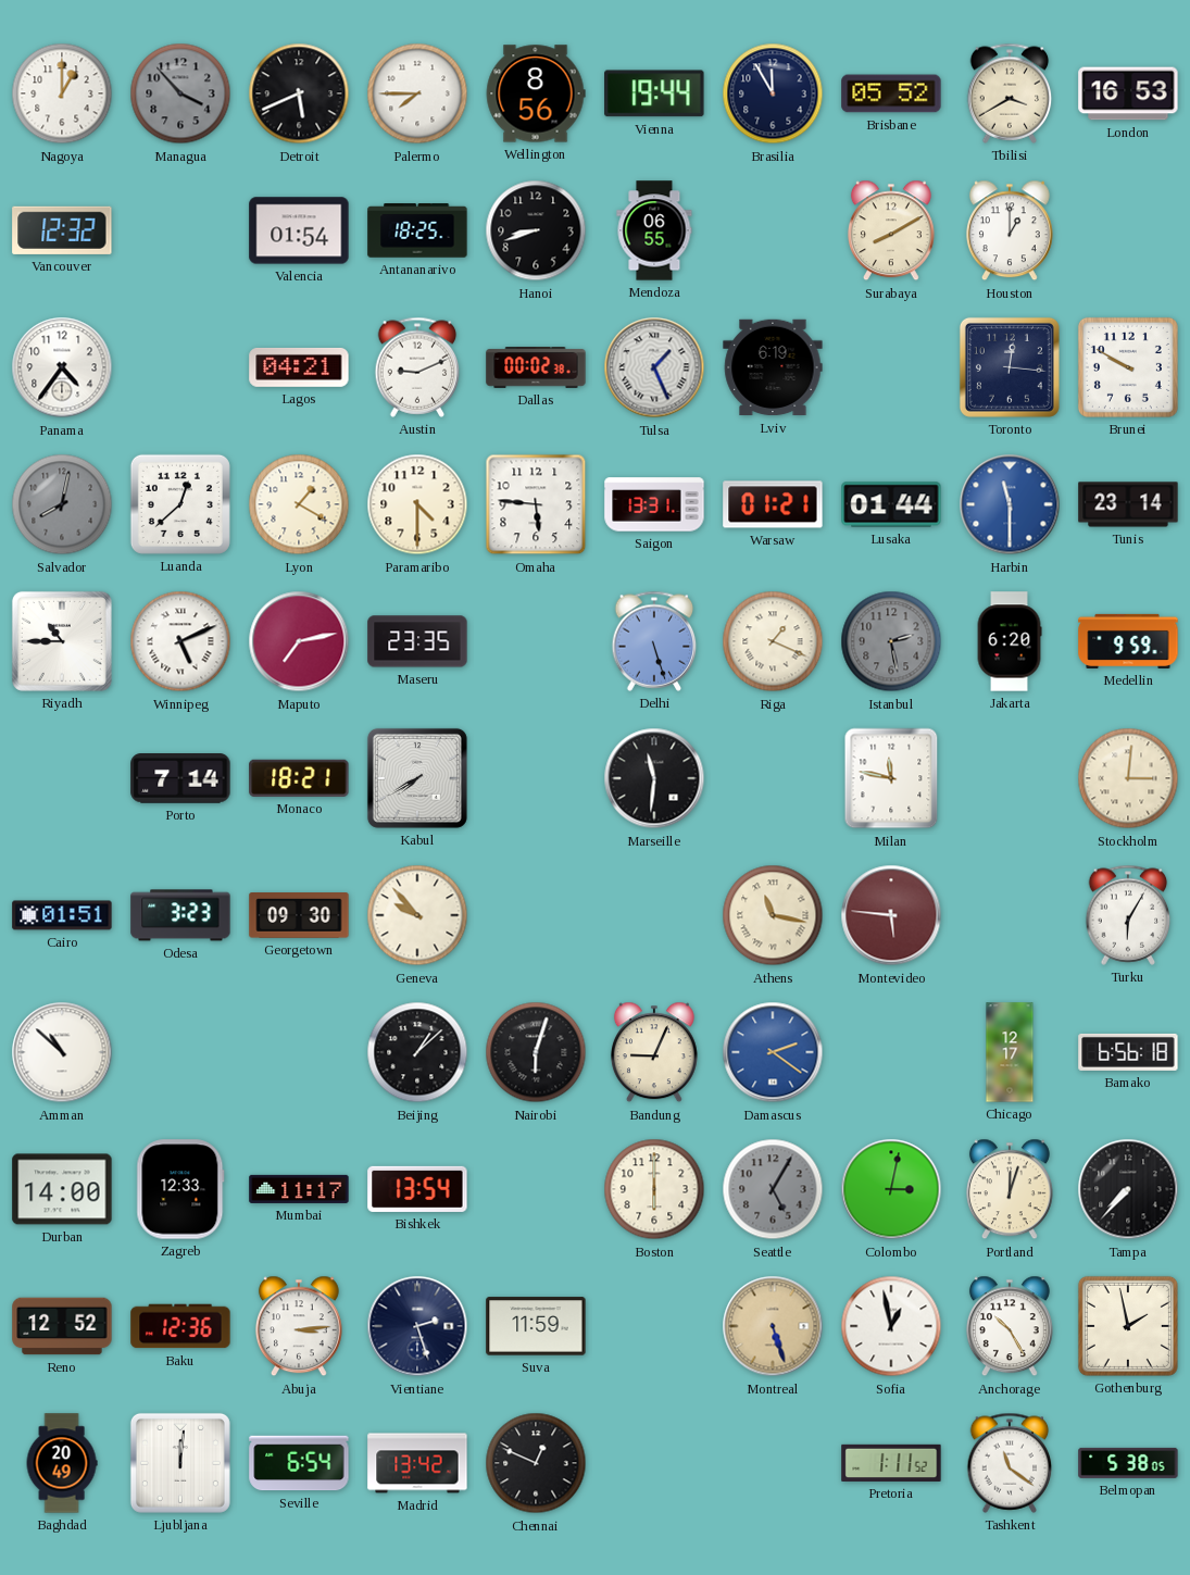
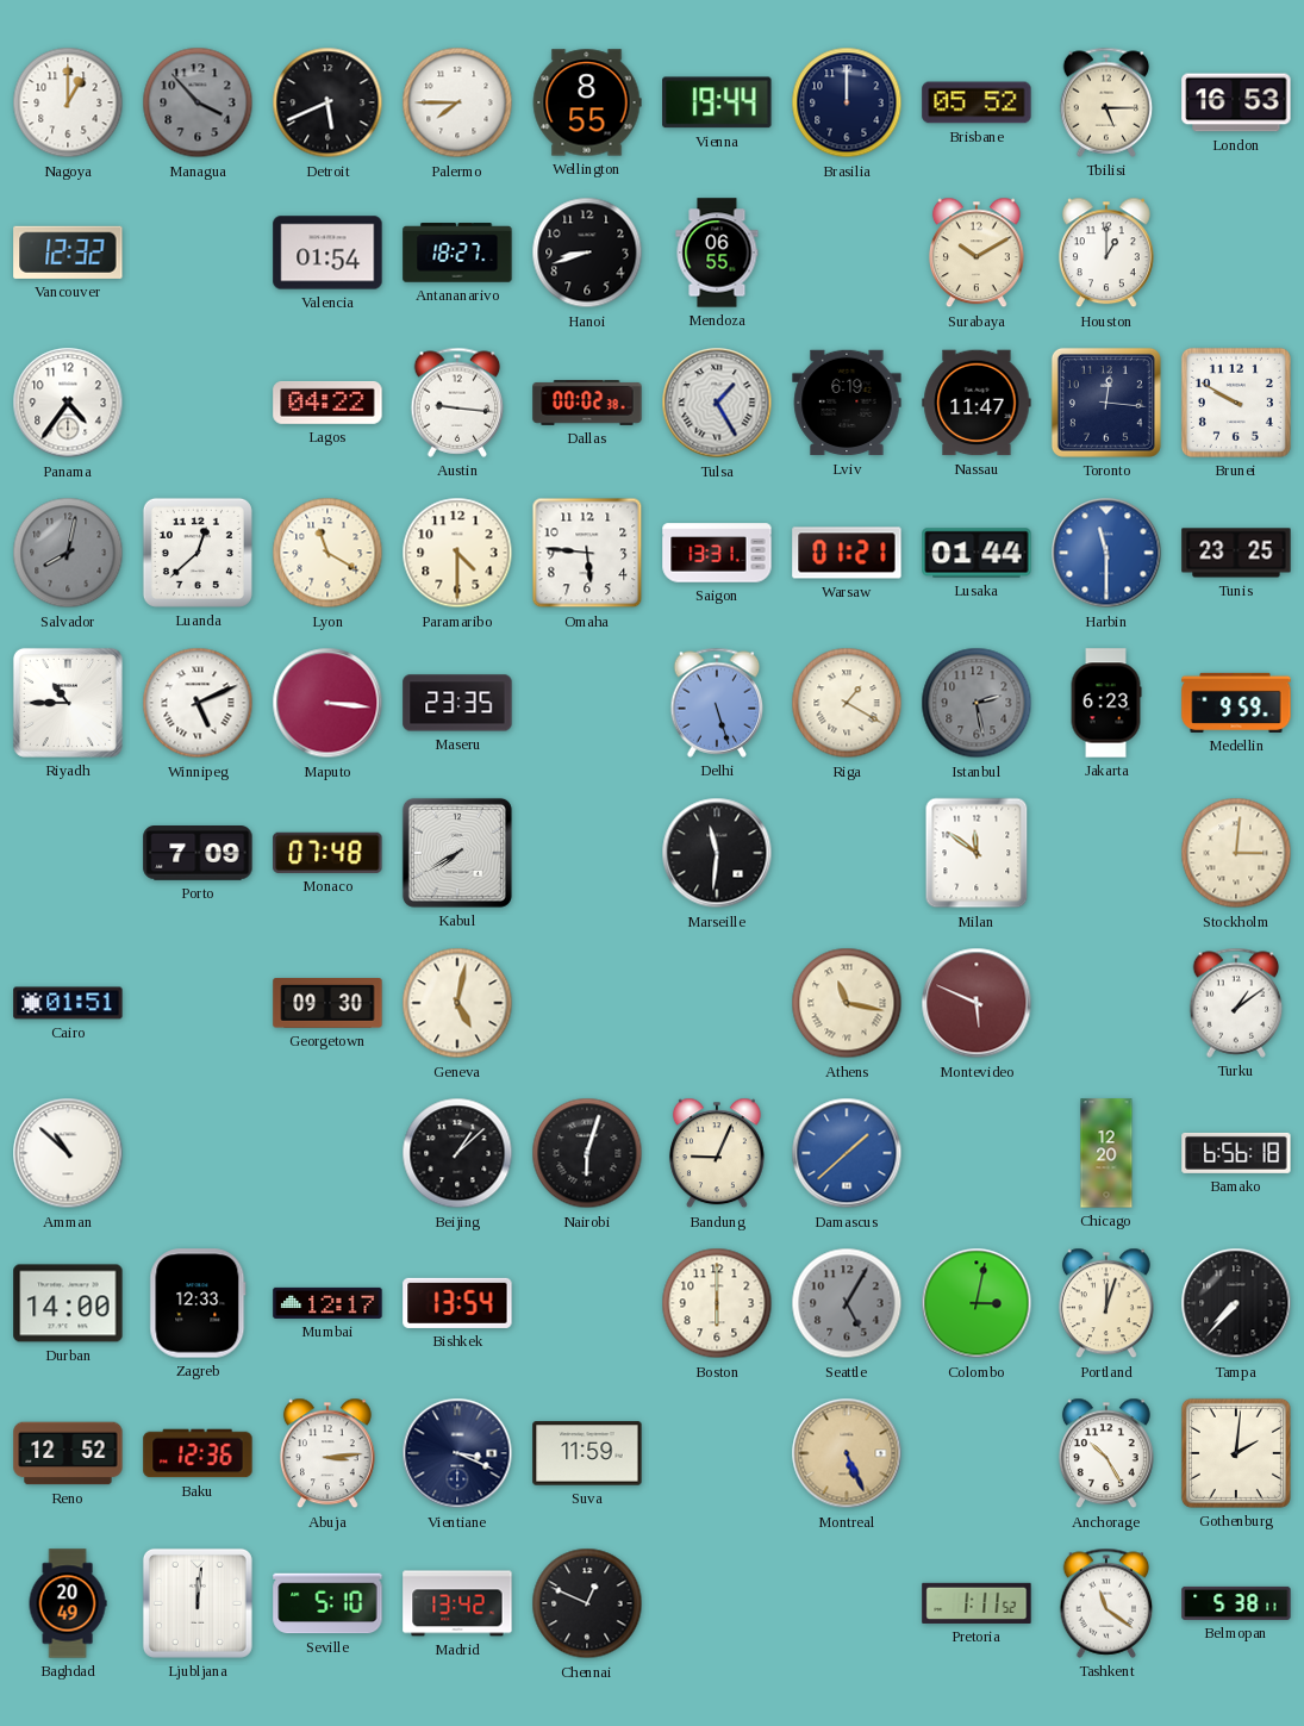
Wellington: 8:56 -> 8:55 (587, 102)
Brasilia: 11:55 -> 12:00 (847, 102)
Tbilisi: 3:40 -> 5:15 (1106, 102)
Antananarivo: 18:25 -> 18:27 (457, 253)
Surabaya: 8:10 -> 10:10 (977, 253)
Lagos: 04:21 -> 04:22 (327, 403)
Austin: 9:11 -> 9:16 (457, 403)
Tulsa: 1:26 -> 1:25 (717, 403)
Nassau: none -> 11:47 (977, 403)
Lyon: 1:20 -> 11:20 (327, 553)
Tunis: 23:14 -> 23:25 (1236, 553)
Maputo: 7:13 -> 3:16 (327, 703)
Riga: 1:19 -> 1:20 (847, 703)
Jakarta: 6:20 -> 6:23 (1106, 703)
Porto: 7:14 -> 7:09 (198, 854)
Monaco: 18:21 -> 07:48 (327, 853)
Milan: 11:47 -> 11:51 (977, 853)
Odesa: 3:23 -> none (180, 915)
Geneva: 9:53 -> 5:02 (457, 1003)
Montevideo: 5:46 -> 5:49 (977, 1003)
Turku: 6:05 -> 1:09 (1236, 1003)
Damascus: 2:21 -> 1:38 (847, 1153)
Chicago: 12:17 -> 12:20 (1106, 1153)
Mumbai: 11:17 -> 12:17 (327, 1303)
Vientiane: 2:27 -> 3:19 (457, 1453)
Montreal: 5:27 -> 5:26 (847, 1453)
Sofia: 12:58 -> none (891, 1326)
Gothenburg: 1:58 -> 2:01 (1236, 1453)
Seville: 6:54 -> 5:10 (327, 1603)
Belmopan: 5:38:05 -> 5:38:11 (1236, 1603)
